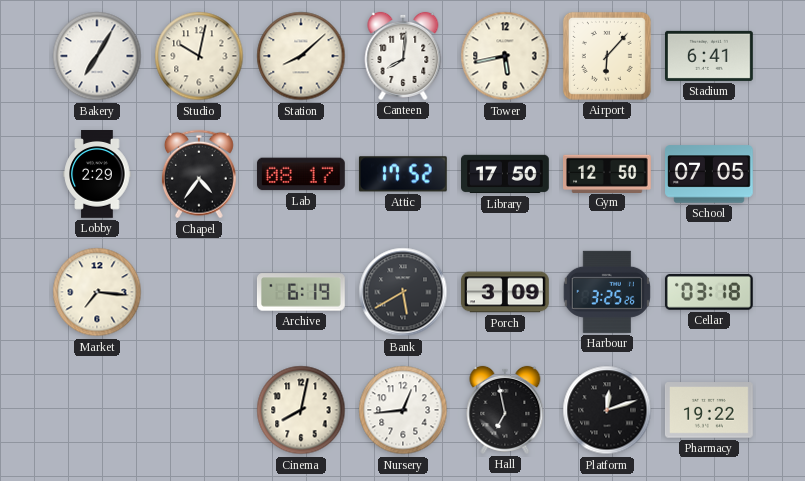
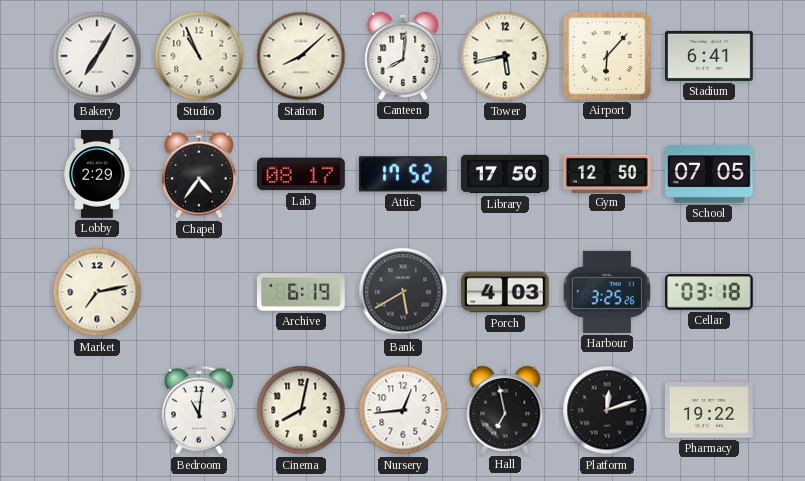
Studio: 10:02 -> 10:56 (199, 56)
Market: 7:16 -> 7:13 (97, 292)
Porch: 3:09 -> 4:03 (506, 292)
Bedroom: none -> 11:01 (199, 410)
